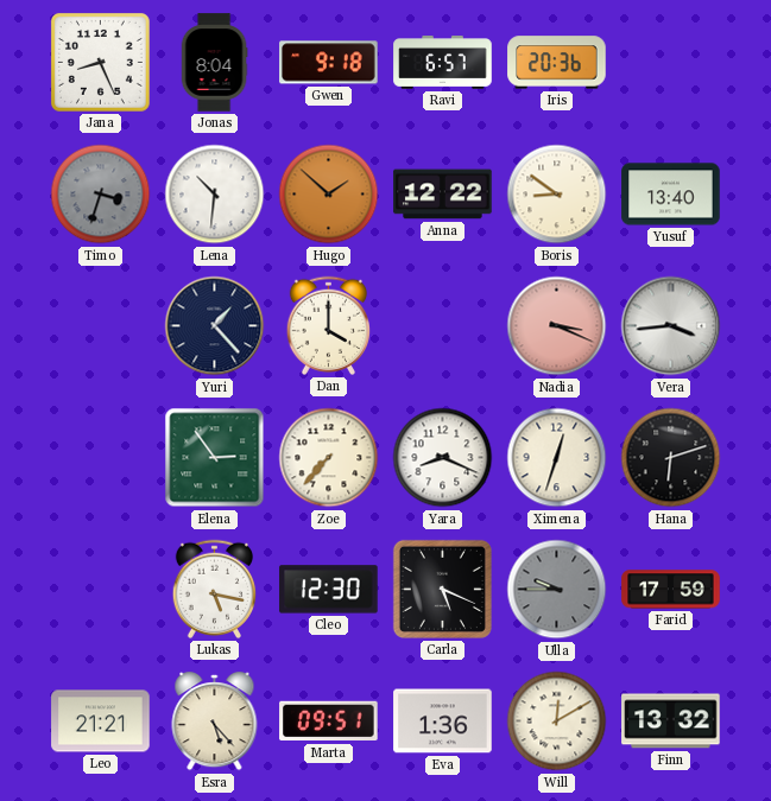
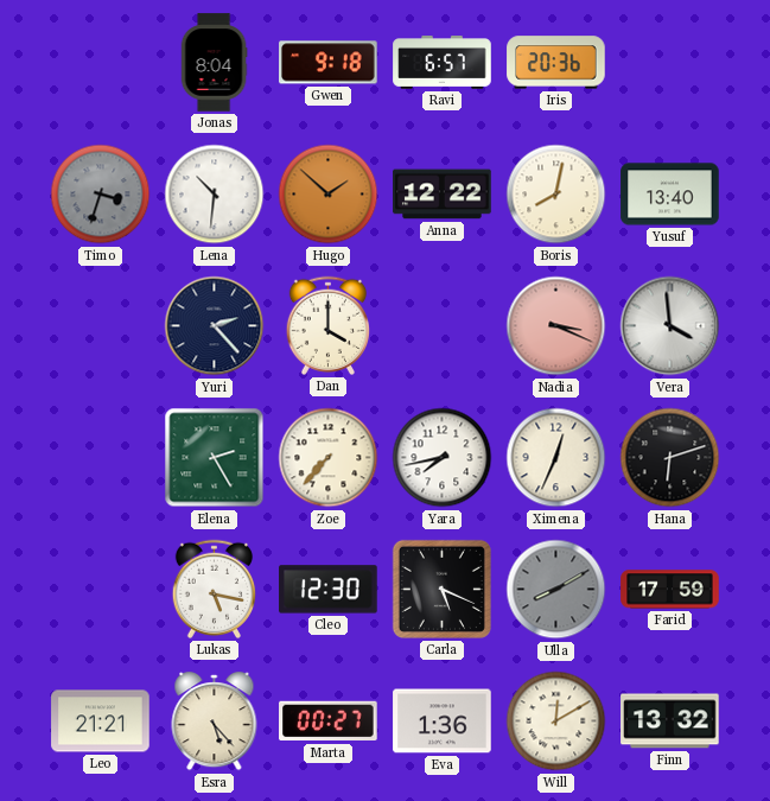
Jana: 8:26 -> none (100, 62)
Boris: 8:51 -> 8:02 (556, 195)
Yuri: 1:23 -> 2:23 (215, 326)
Vera: 3:44 -> 3:59 (670, 326)
Elena: 2:54 -> 2:25 (215, 458)
Yara: 8:19 -> 7:43 (443, 458)
Ximena: 12:33 -> 12:34 (556, 458)
Ulla: 9:45 -> 8:10 (556, 590)
Marta: 09:51 -> 00:27 (329, 721)
